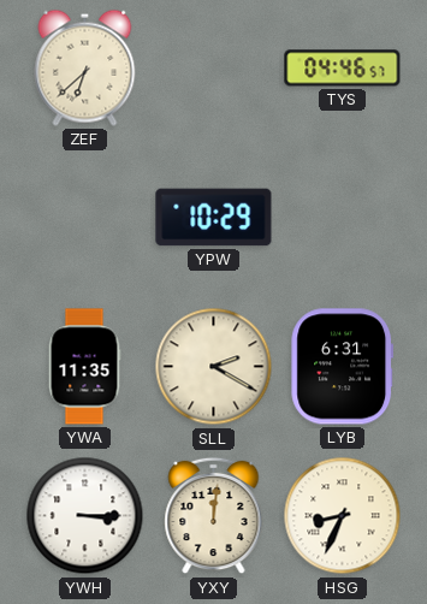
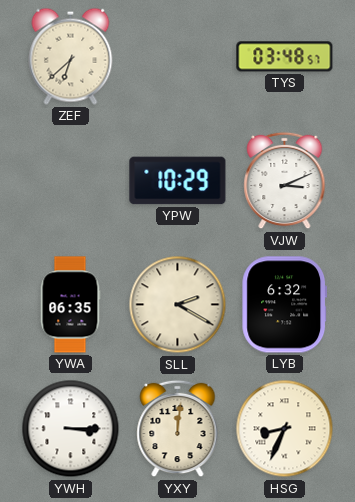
TYS: 04:46 -> 03:48 (285, 57)
VJW: none -> 3:11 (285, 181)
YWA: 11:35 -> 06:35 (70, 305)
LYB: 6:31 -> 6:32 (285, 305)
